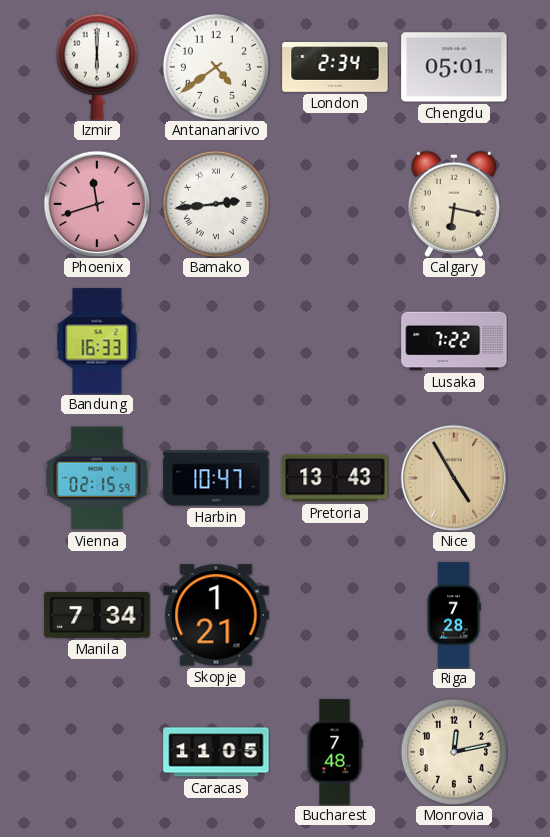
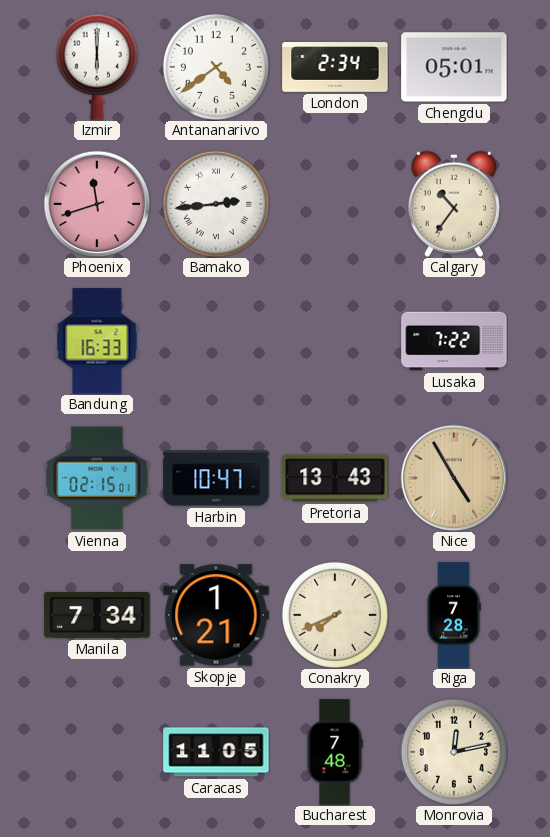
Calgary: 6:17 -> 10:36 (454, 204)
Vienna: 02:15:59 -> 02:15:01 (97, 478)
Conakry: none -> 7:41 (335, 615)
